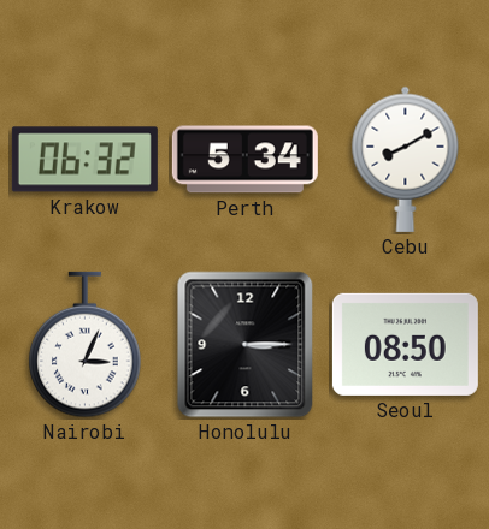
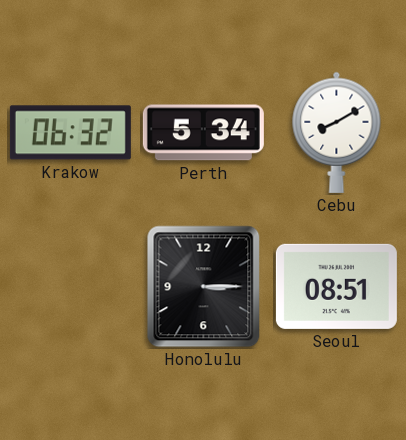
Nairobi: 3:04 -> none (86, 345)
Seoul: 08:50 -> 08:51 (336, 286)
